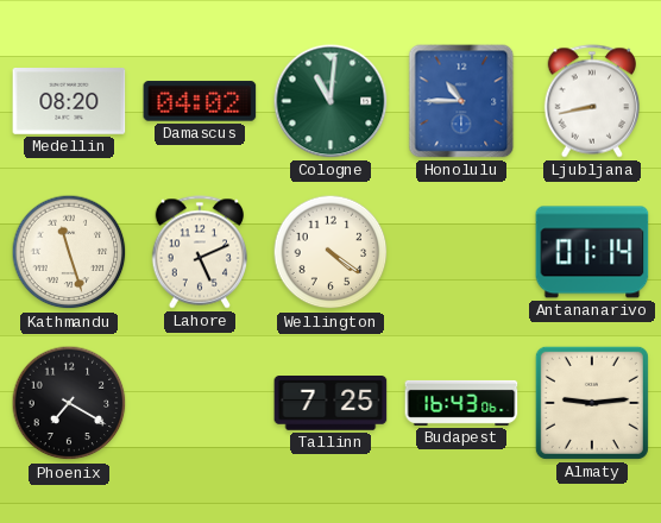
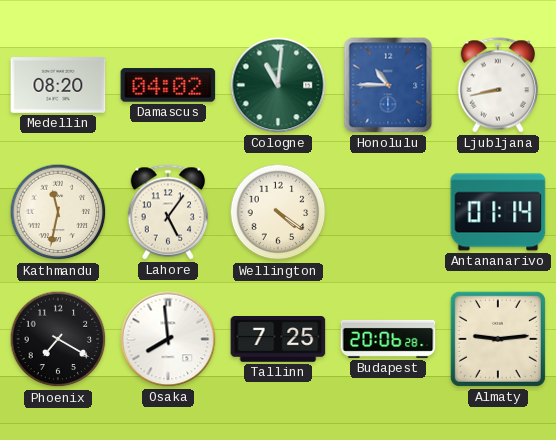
Kathmandu: 11:27 -> 11:32 (58, 212)
Lahore: 5:11 -> 5:06 (168, 212)
Osaka: none -> 7:59 (168, 339)
Budapest: 16:43 -> 20:06 (388, 339)
